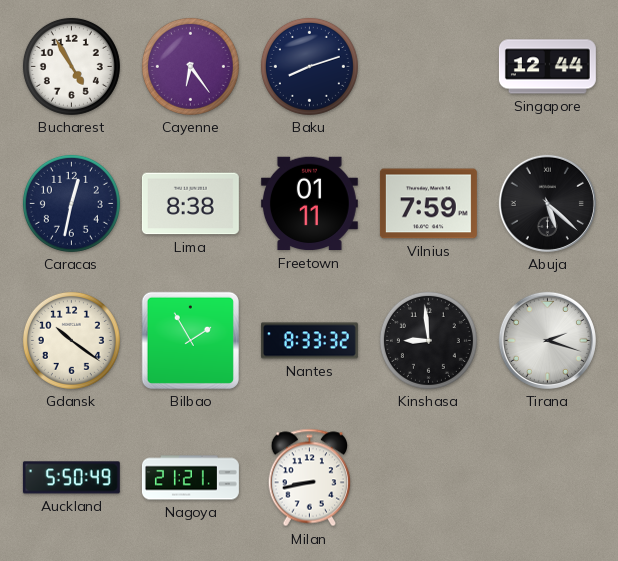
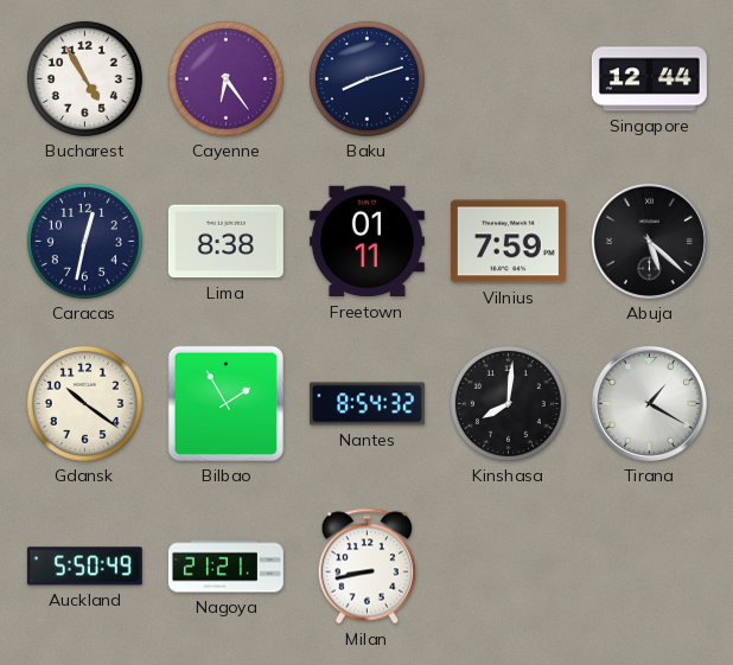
Nantes: 8:33 -> 8:54 (366, 404)
Kinshasa: 8:59 -> 8:01 (508, 403)
Tirana: 2:18 -> 1:20 (649, 403)
